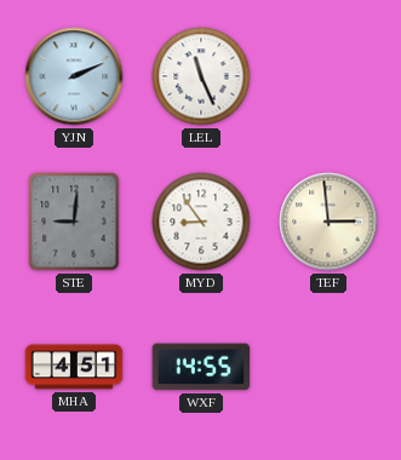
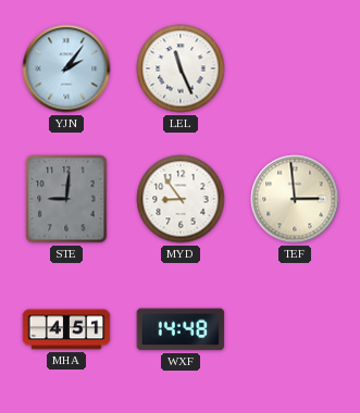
YJN: 2:11 -> 2:06 (66, 68)
WXF: 14:55 -> 14:48 (181, 329)
